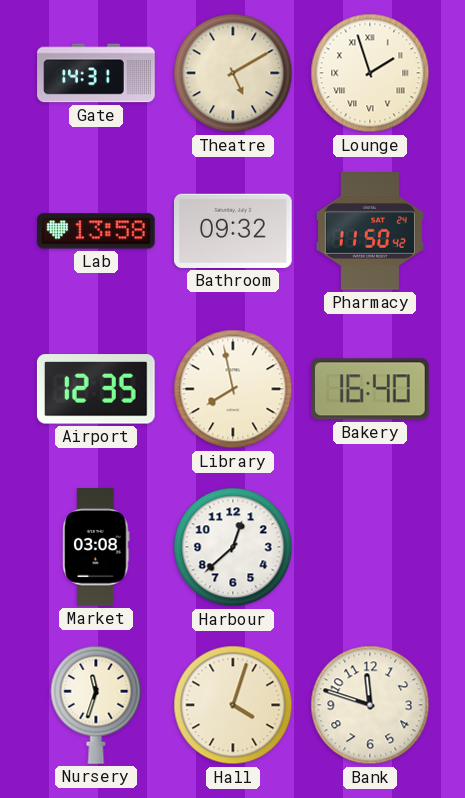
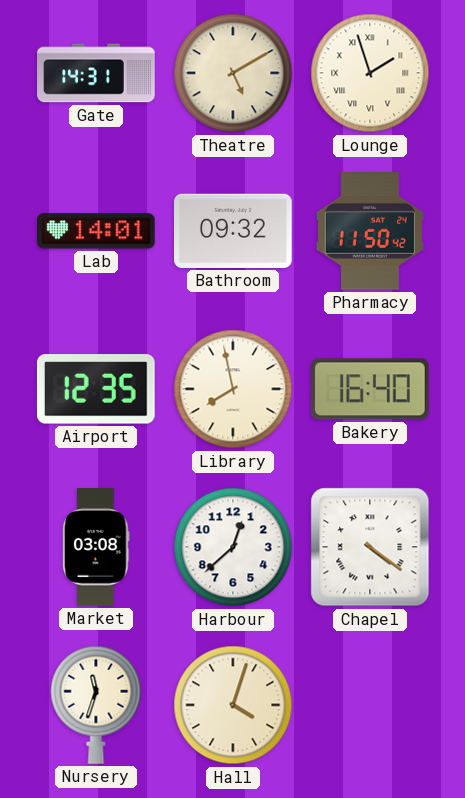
Lab: 13:58 -> 14:01 (97, 231)
Chapel: none -> 4:21 (370, 547)
Bank: 11:48 -> none (370, 705)
